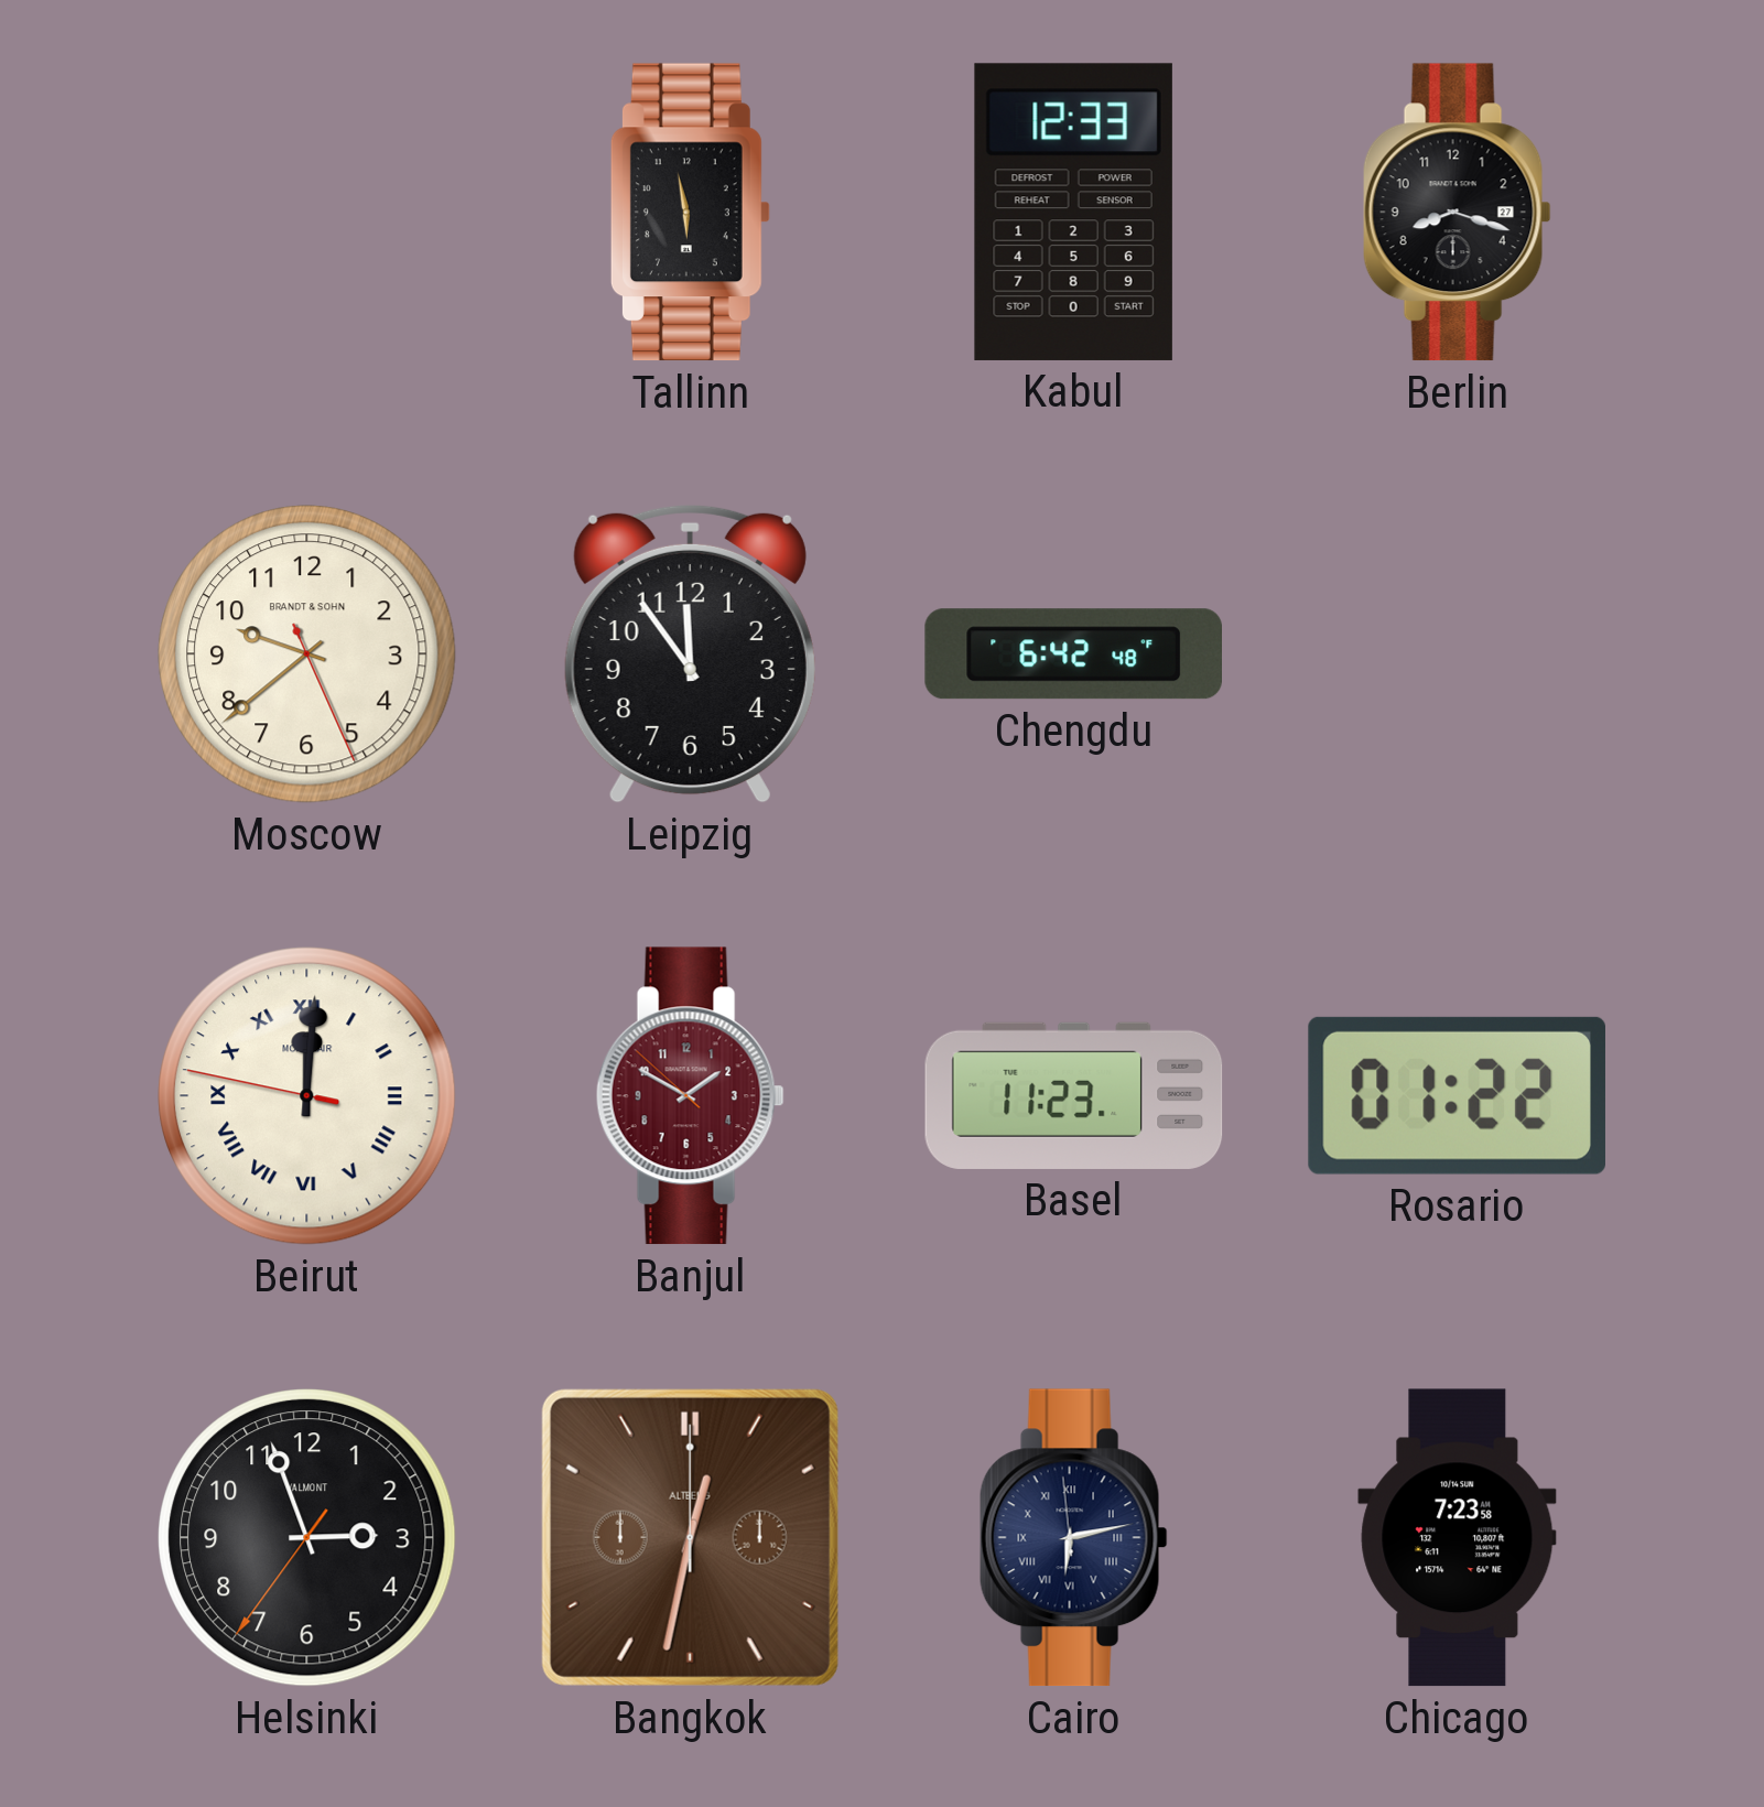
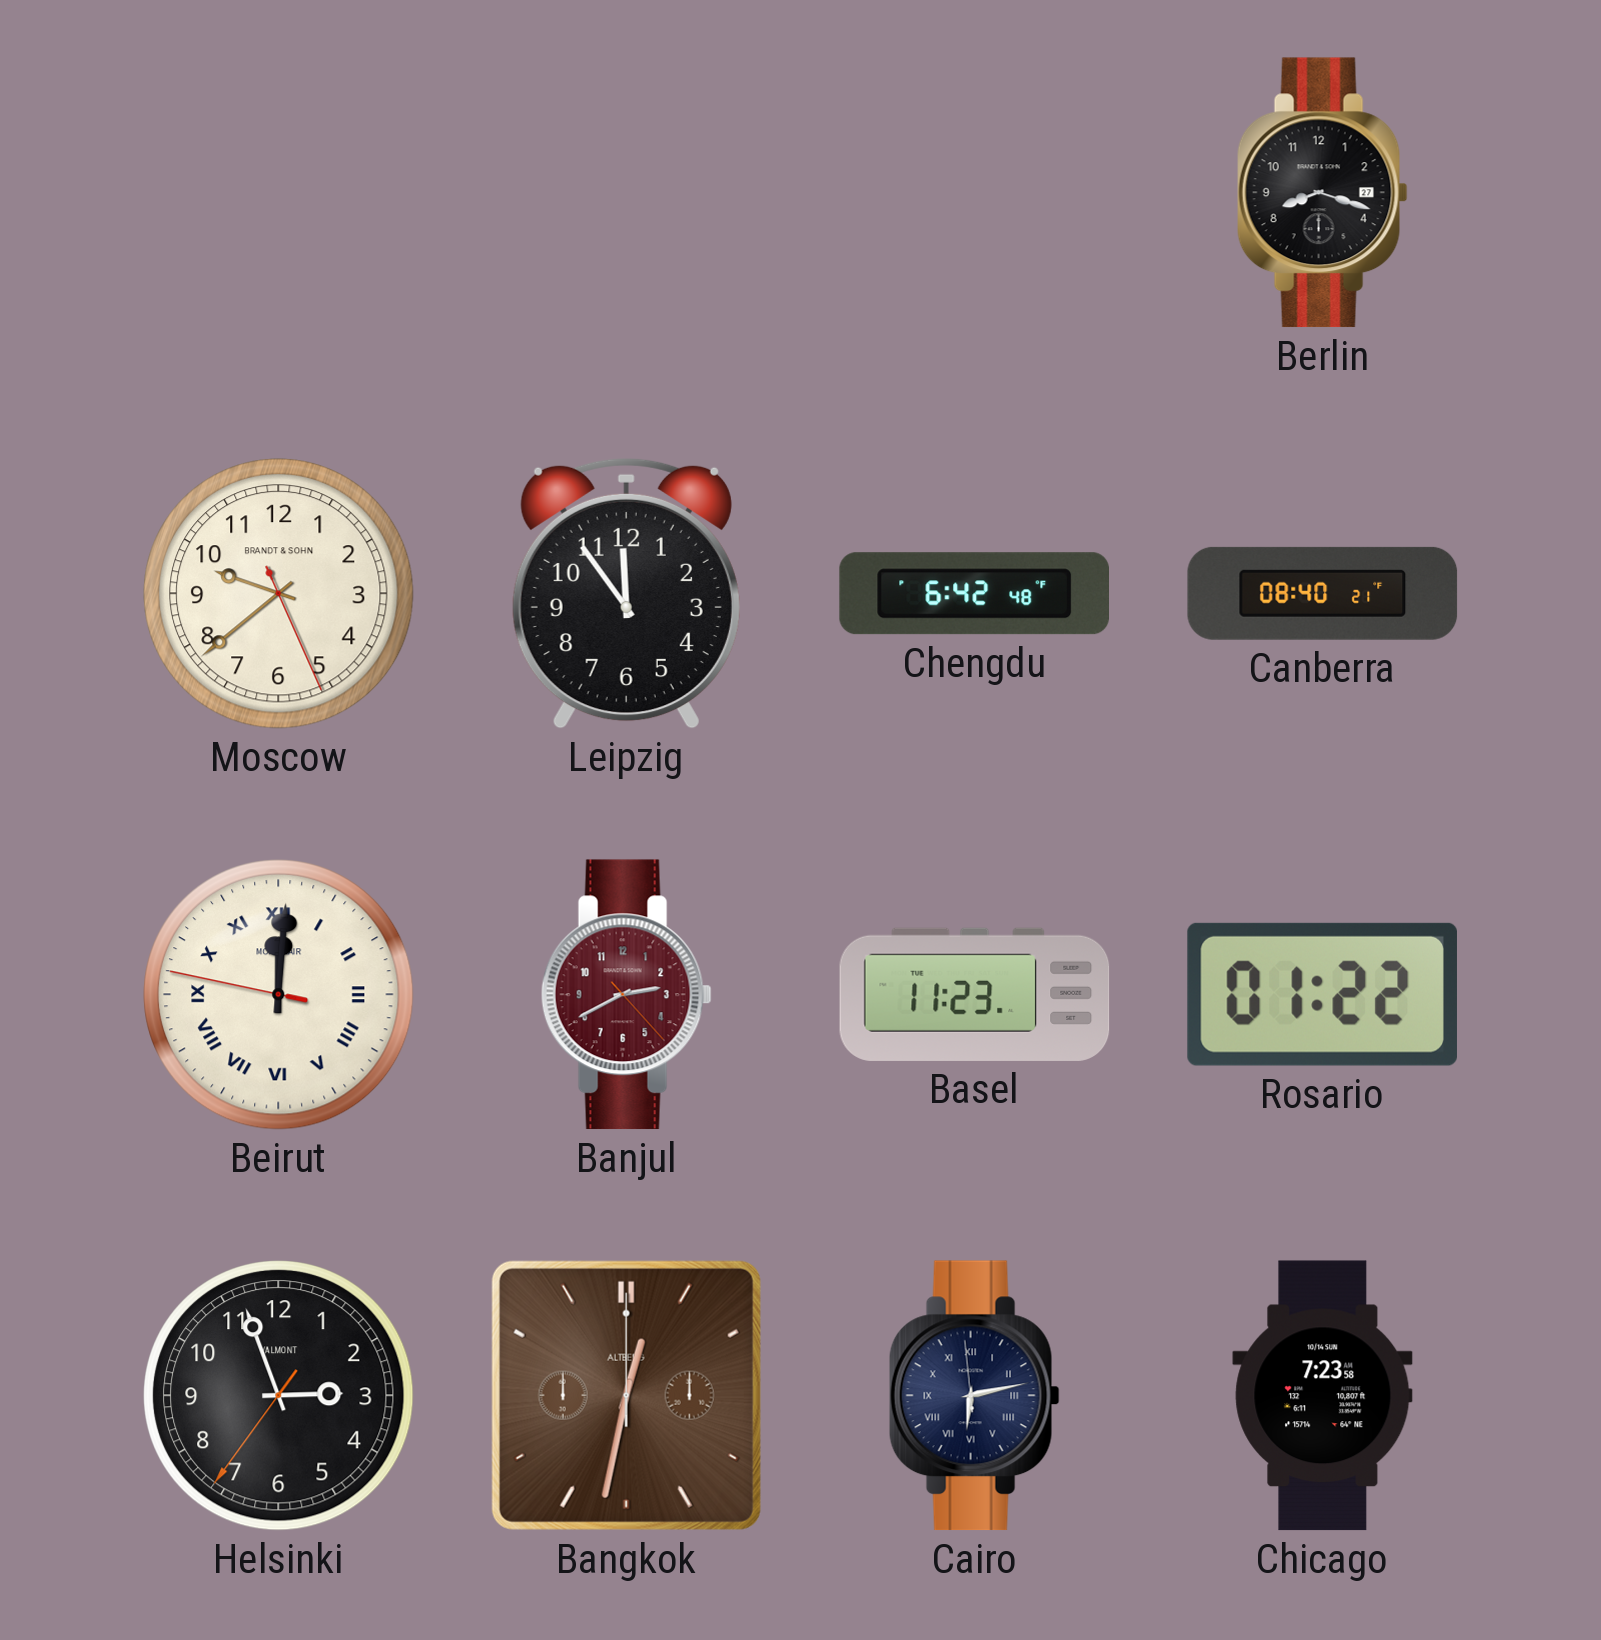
Tallinn: 5:58 -> none (690, 213)
Kabul: 12:33 -> none (1073, 212)
Canberra: none -> 08:40 (1323, 593)
Banjul: 1:49 -> 2:40 (626, 995)
